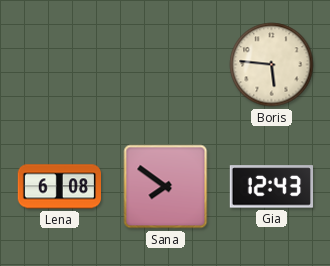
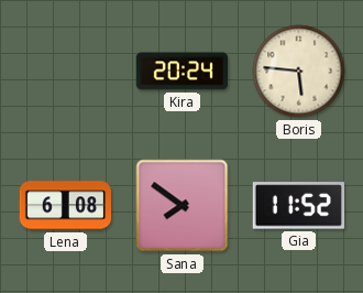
Kira: none -> 20:24 (183, 72)
Gia: 12:43 -> 11:52 (298, 206)
